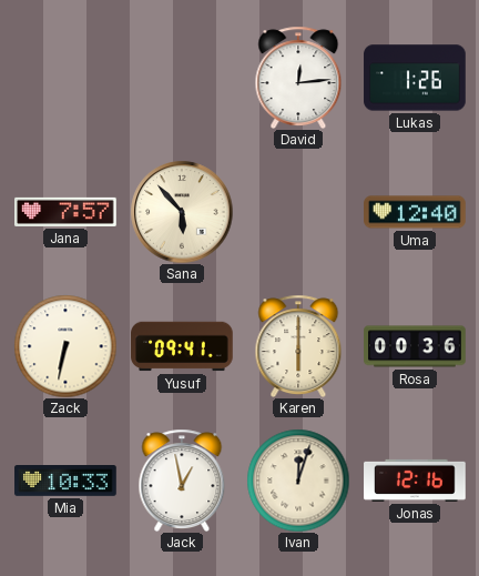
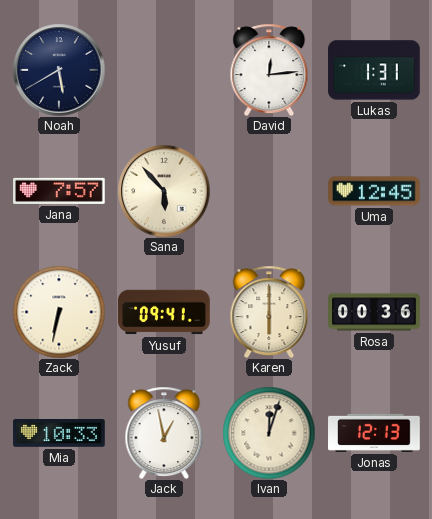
Noah: none -> 5:40 (59, 70)
Lukas: 1:26 -> 1:31 (374, 70)
Uma: 12:40 -> 12:45 (374, 191)
Jonas: 12:16 -> 12:13 (374, 433)
